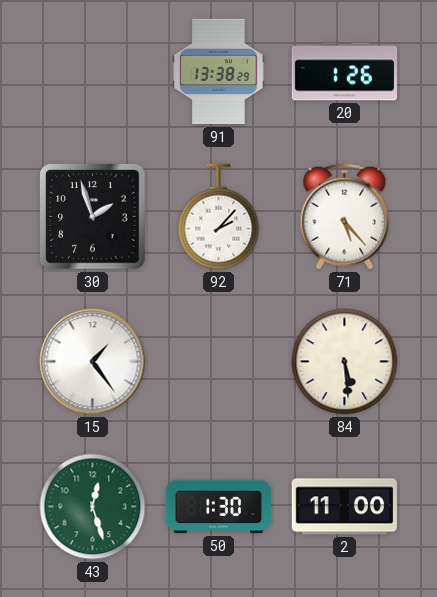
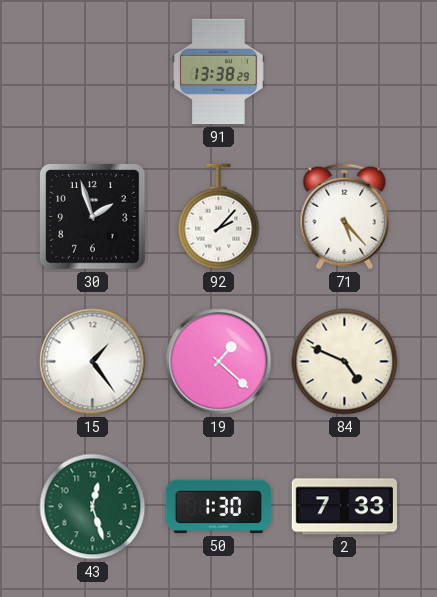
20: 1:26 -> none (345, 72)
19: none -> 1:22 (219, 362)
84: 5:29 -> 4:49 (345, 362)
2: 11:00 -> 7:33 (344, 507)
